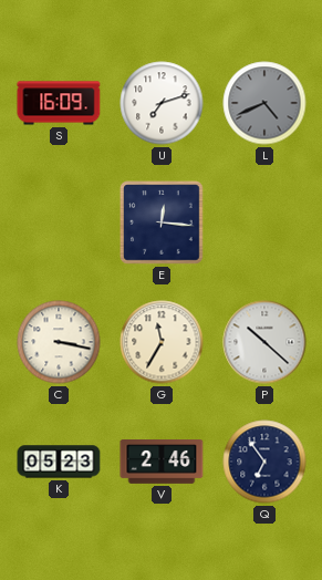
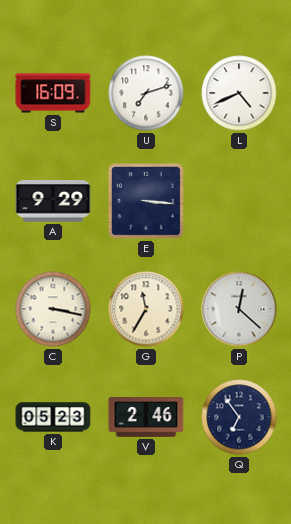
L dial: grey -> white (239, 93)
A: none -> 9:29 (53, 201)
E: 12:16 -> 3:16 (147, 202)
P: 10:22 -> 12:22 (239, 309)
